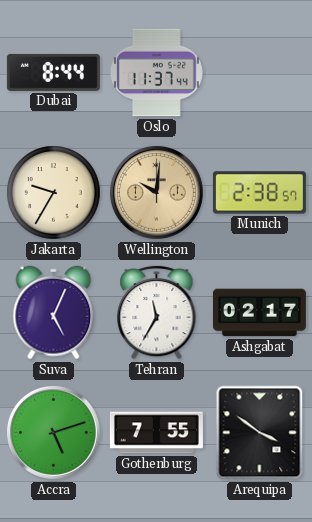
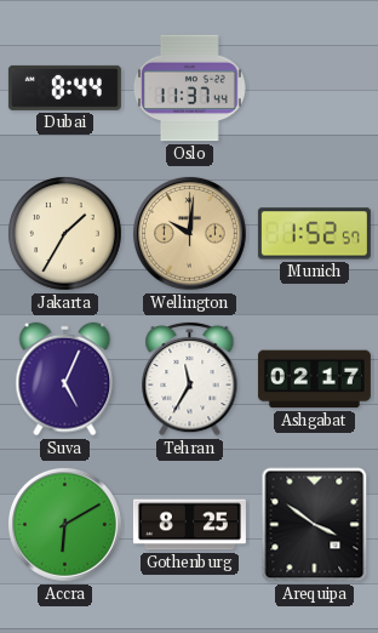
Jakarta: 9:35 -> 1:35 (65, 234)
Munich: 2:38 -> 1:52 (314, 234)
Accra: 5:12 -> 6:10 (64, 524)
Gothenburg: 7:55 -> 8:25 (189, 525)
